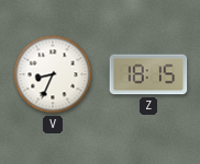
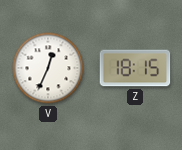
V: 8:34 -> 12:34 (48, 68)
